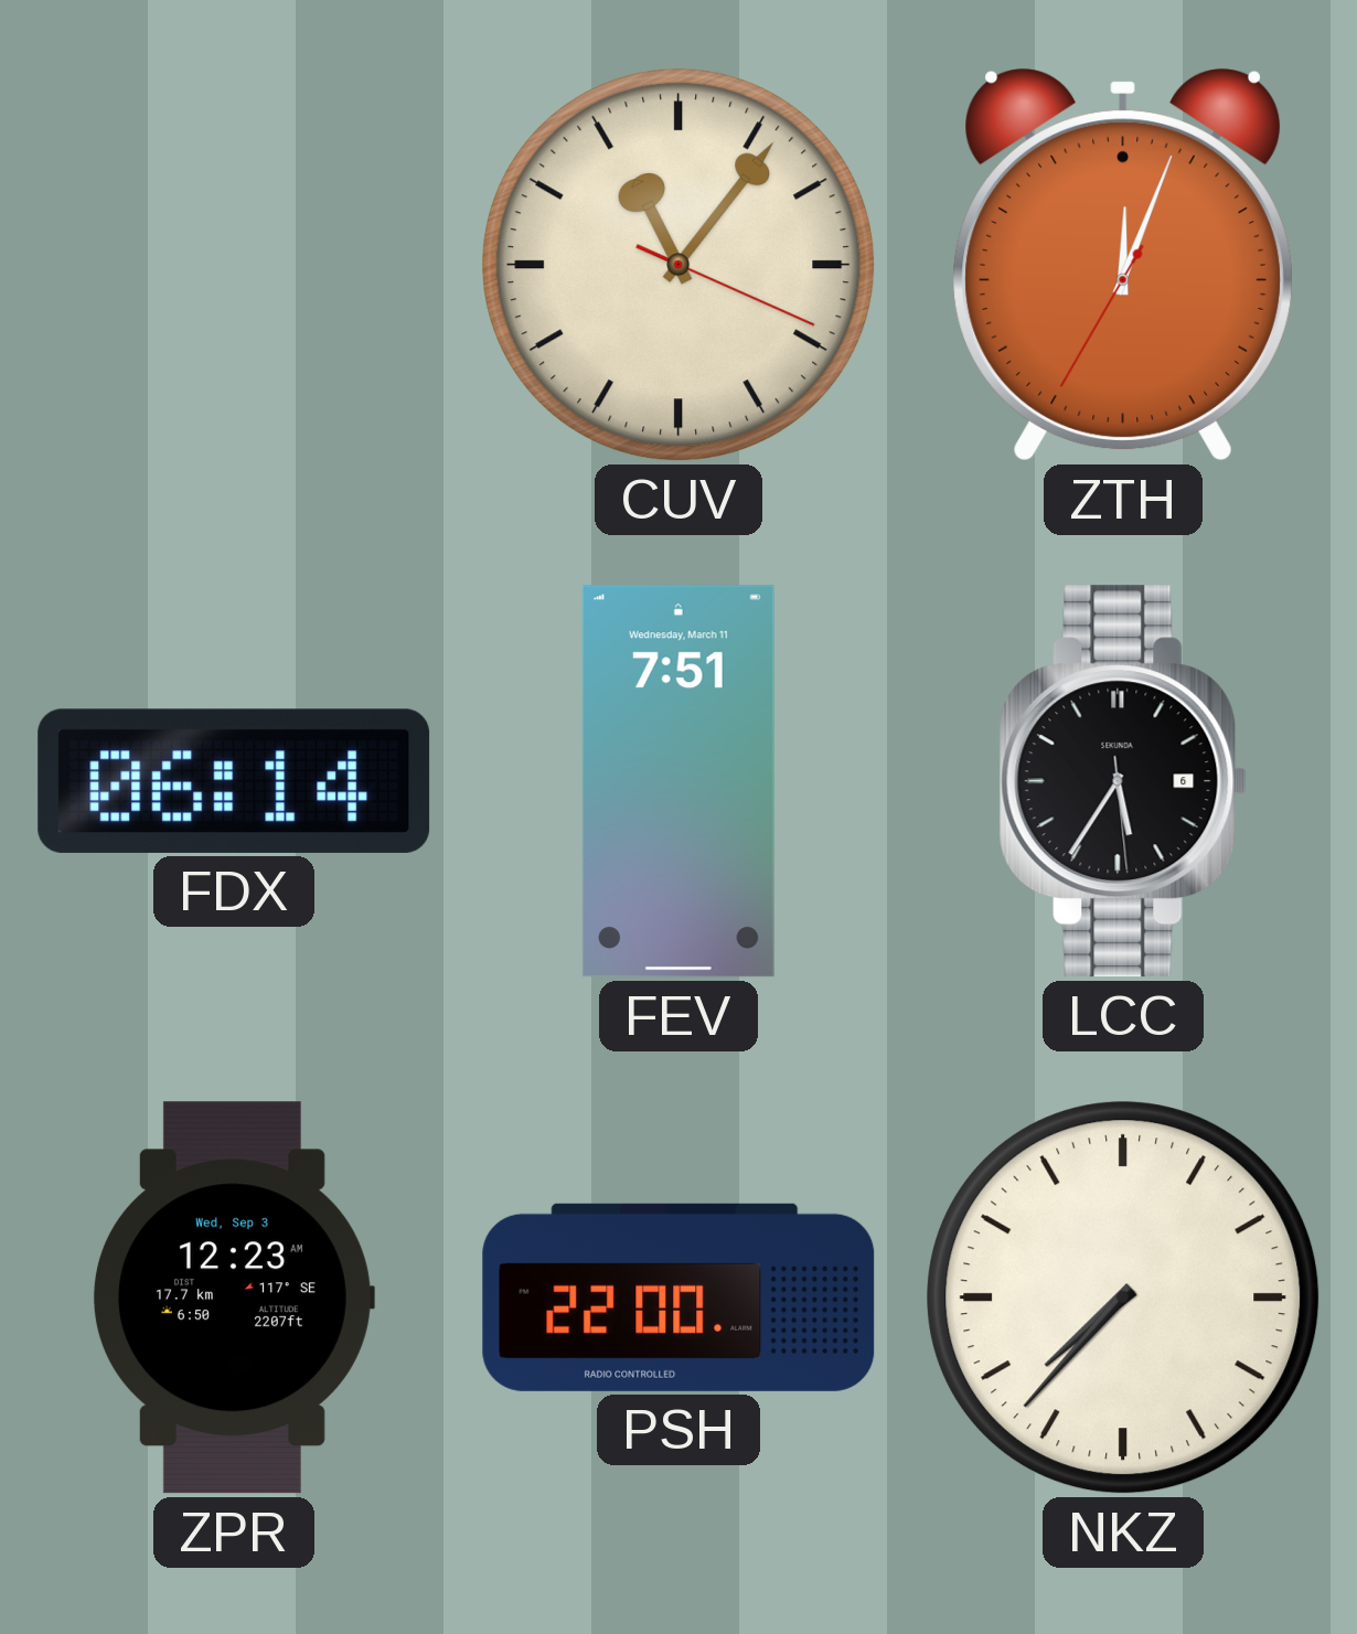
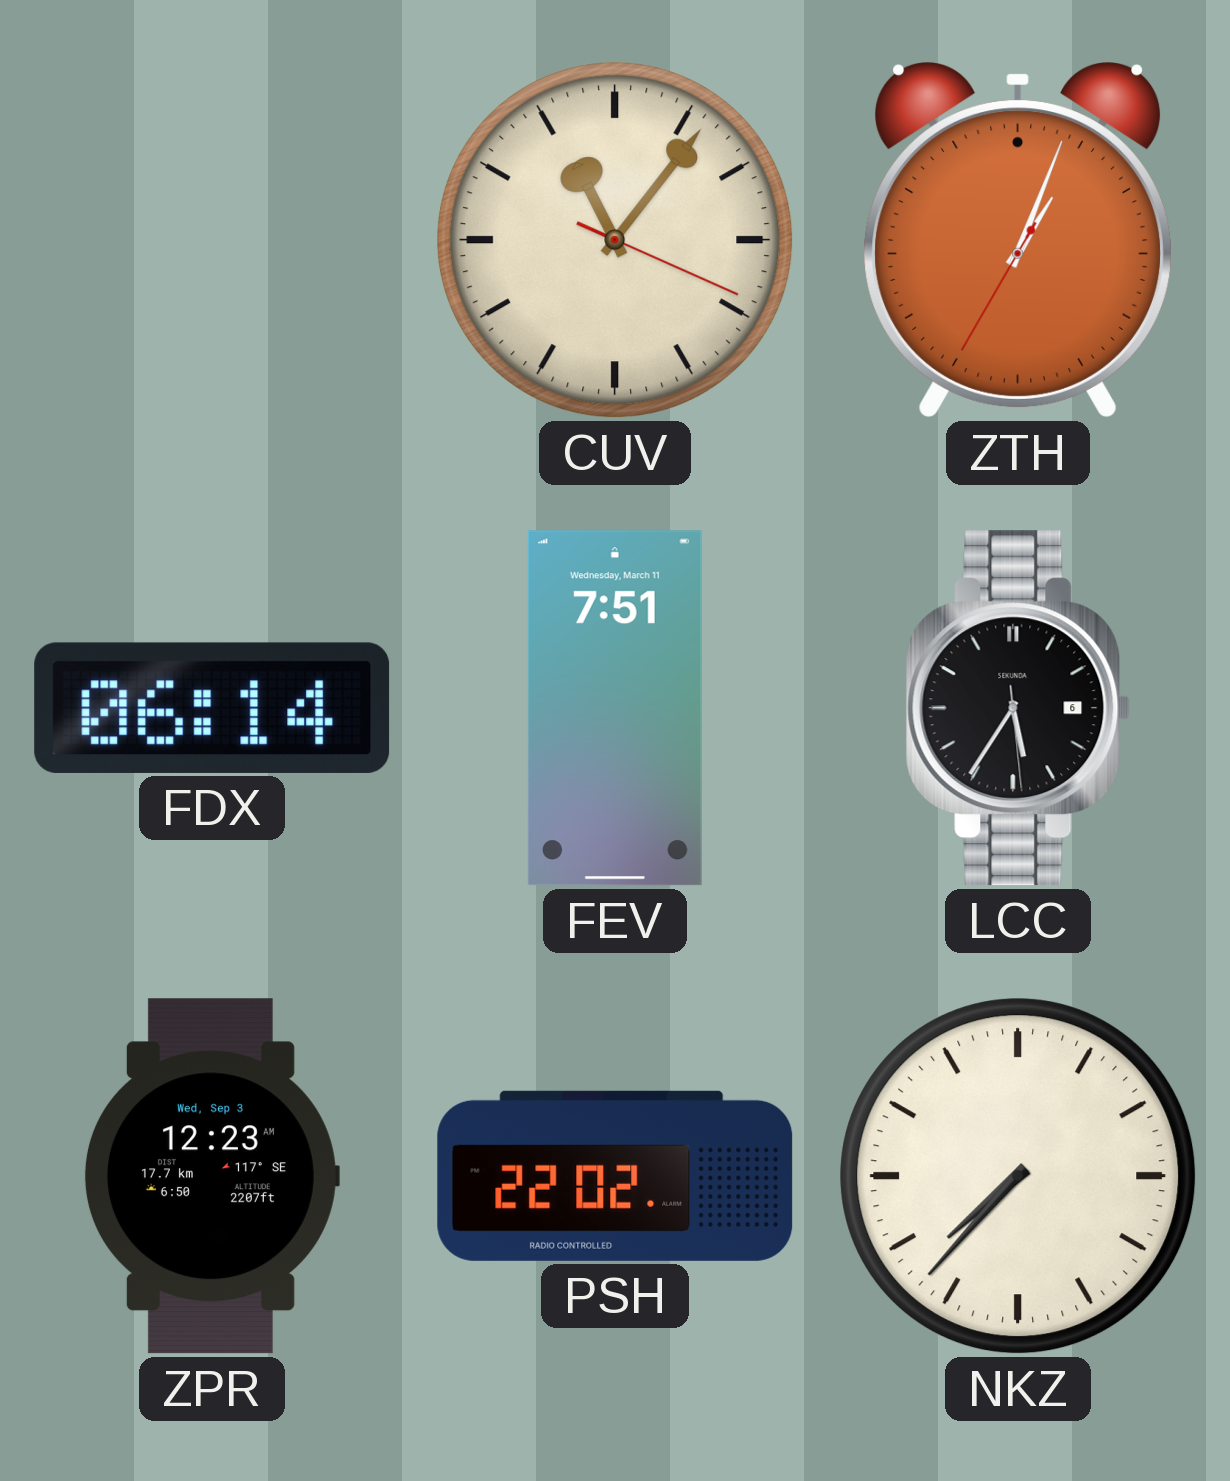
ZTH: 12:03 -> 1:03 (1018, 240)
PSH: 22:00 -> 22:02 (615, 1176)
